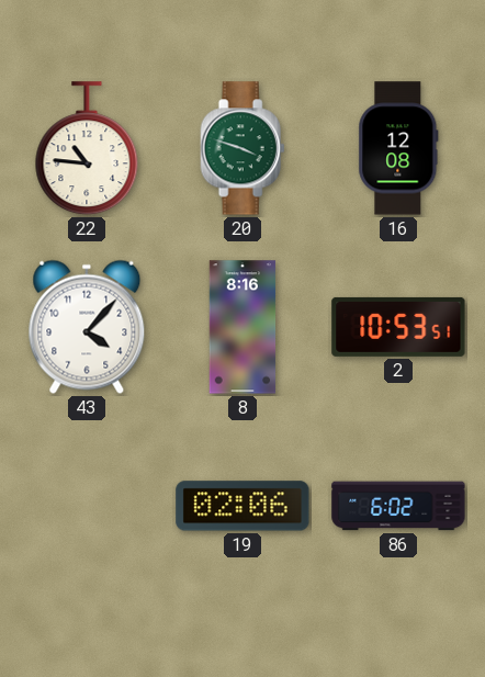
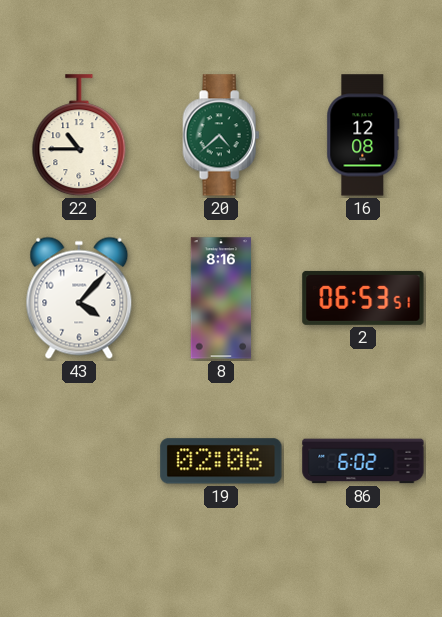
22: 10:46 -> 10:45 (79, 136)
20: 3:48 -> 4:38 (221, 135)
2: 10:53 -> 06:53 (363, 298)
